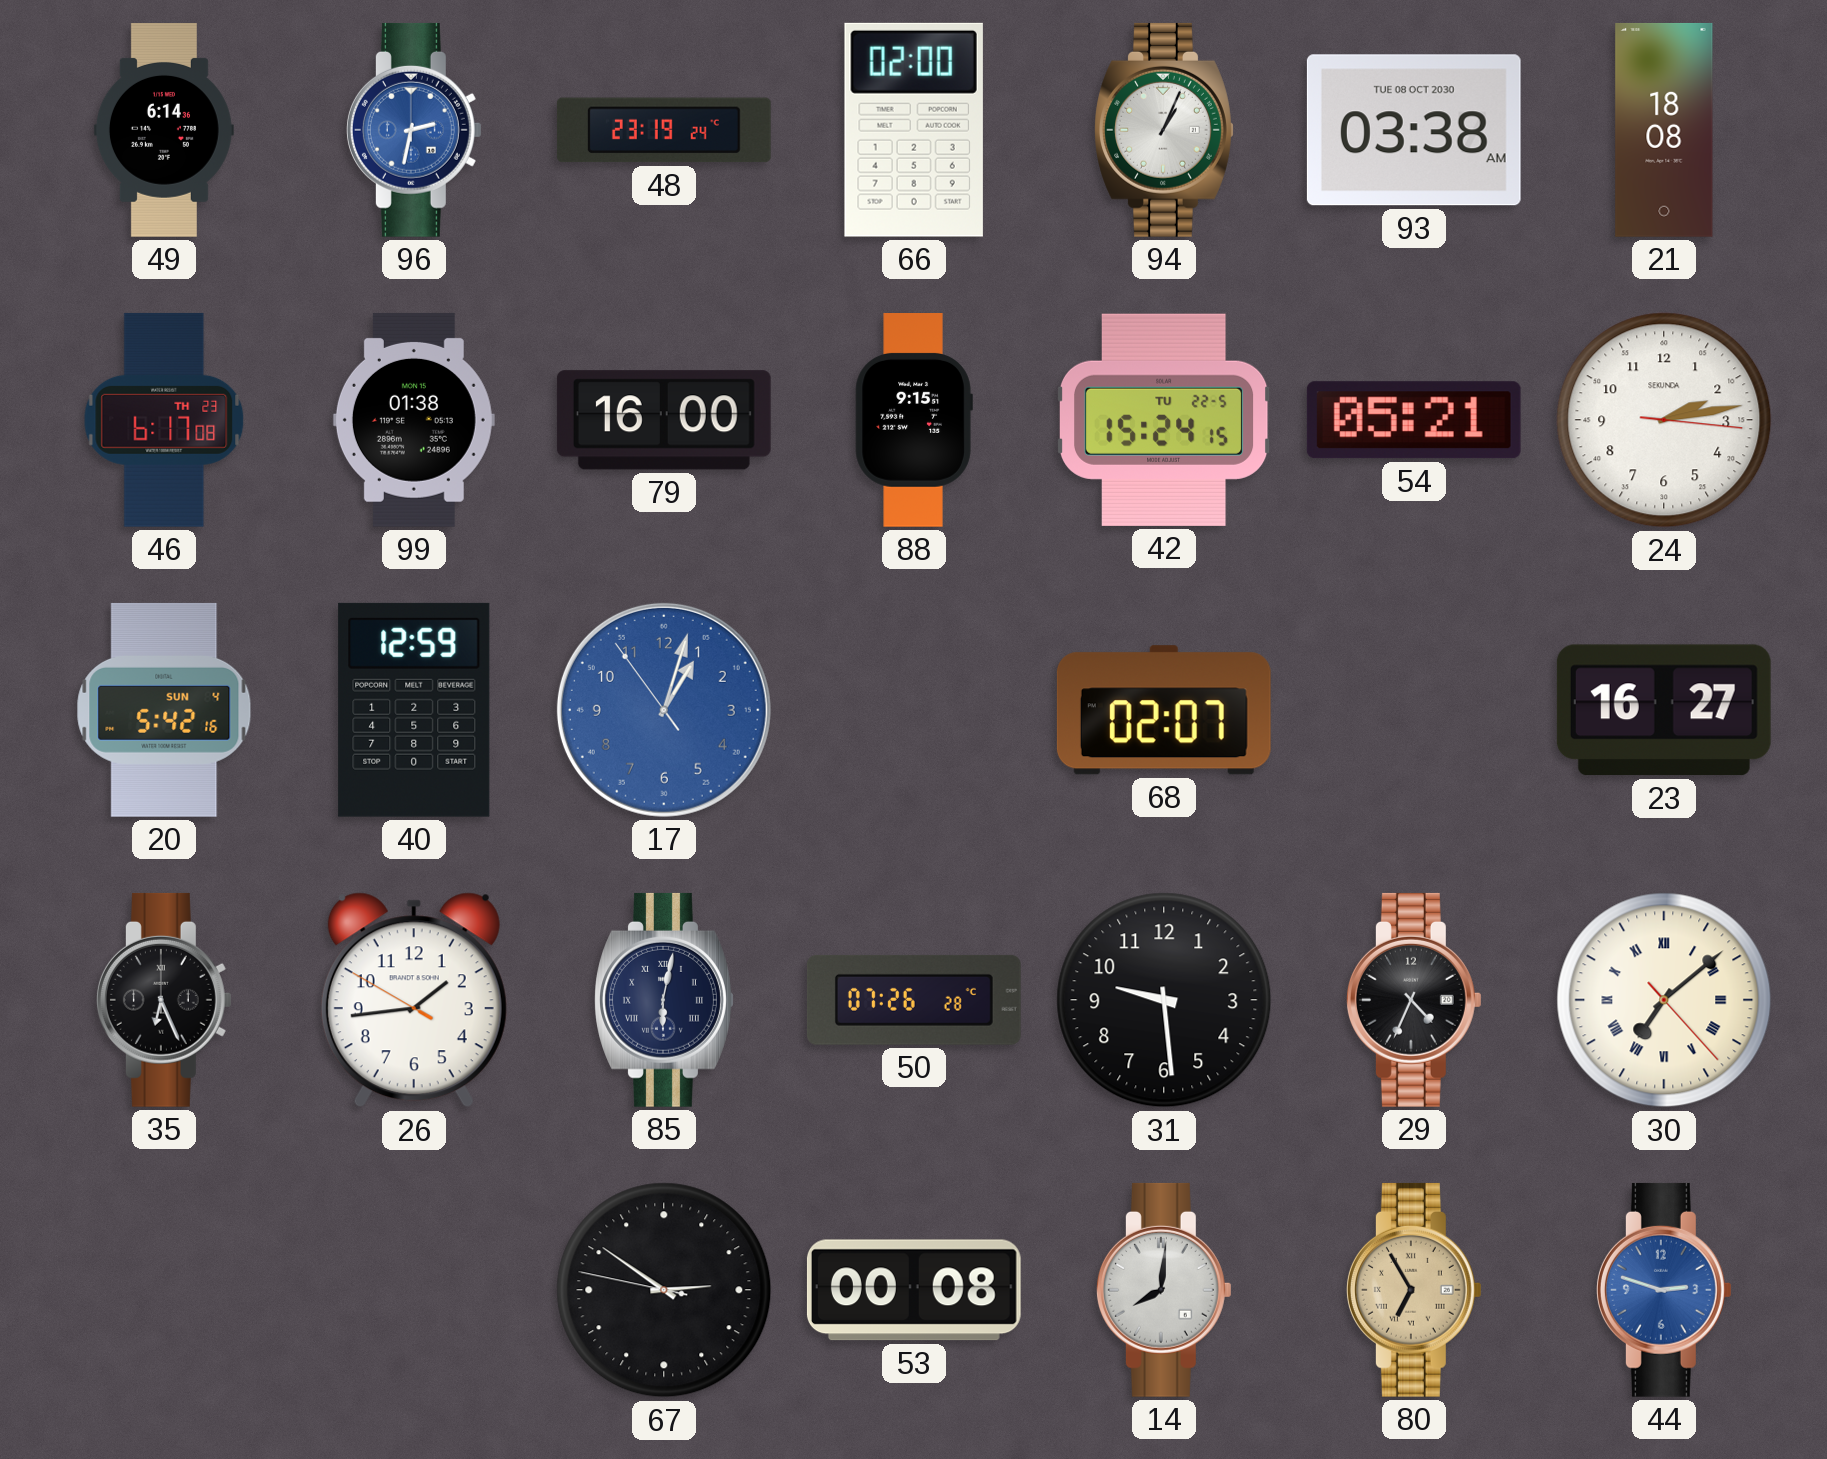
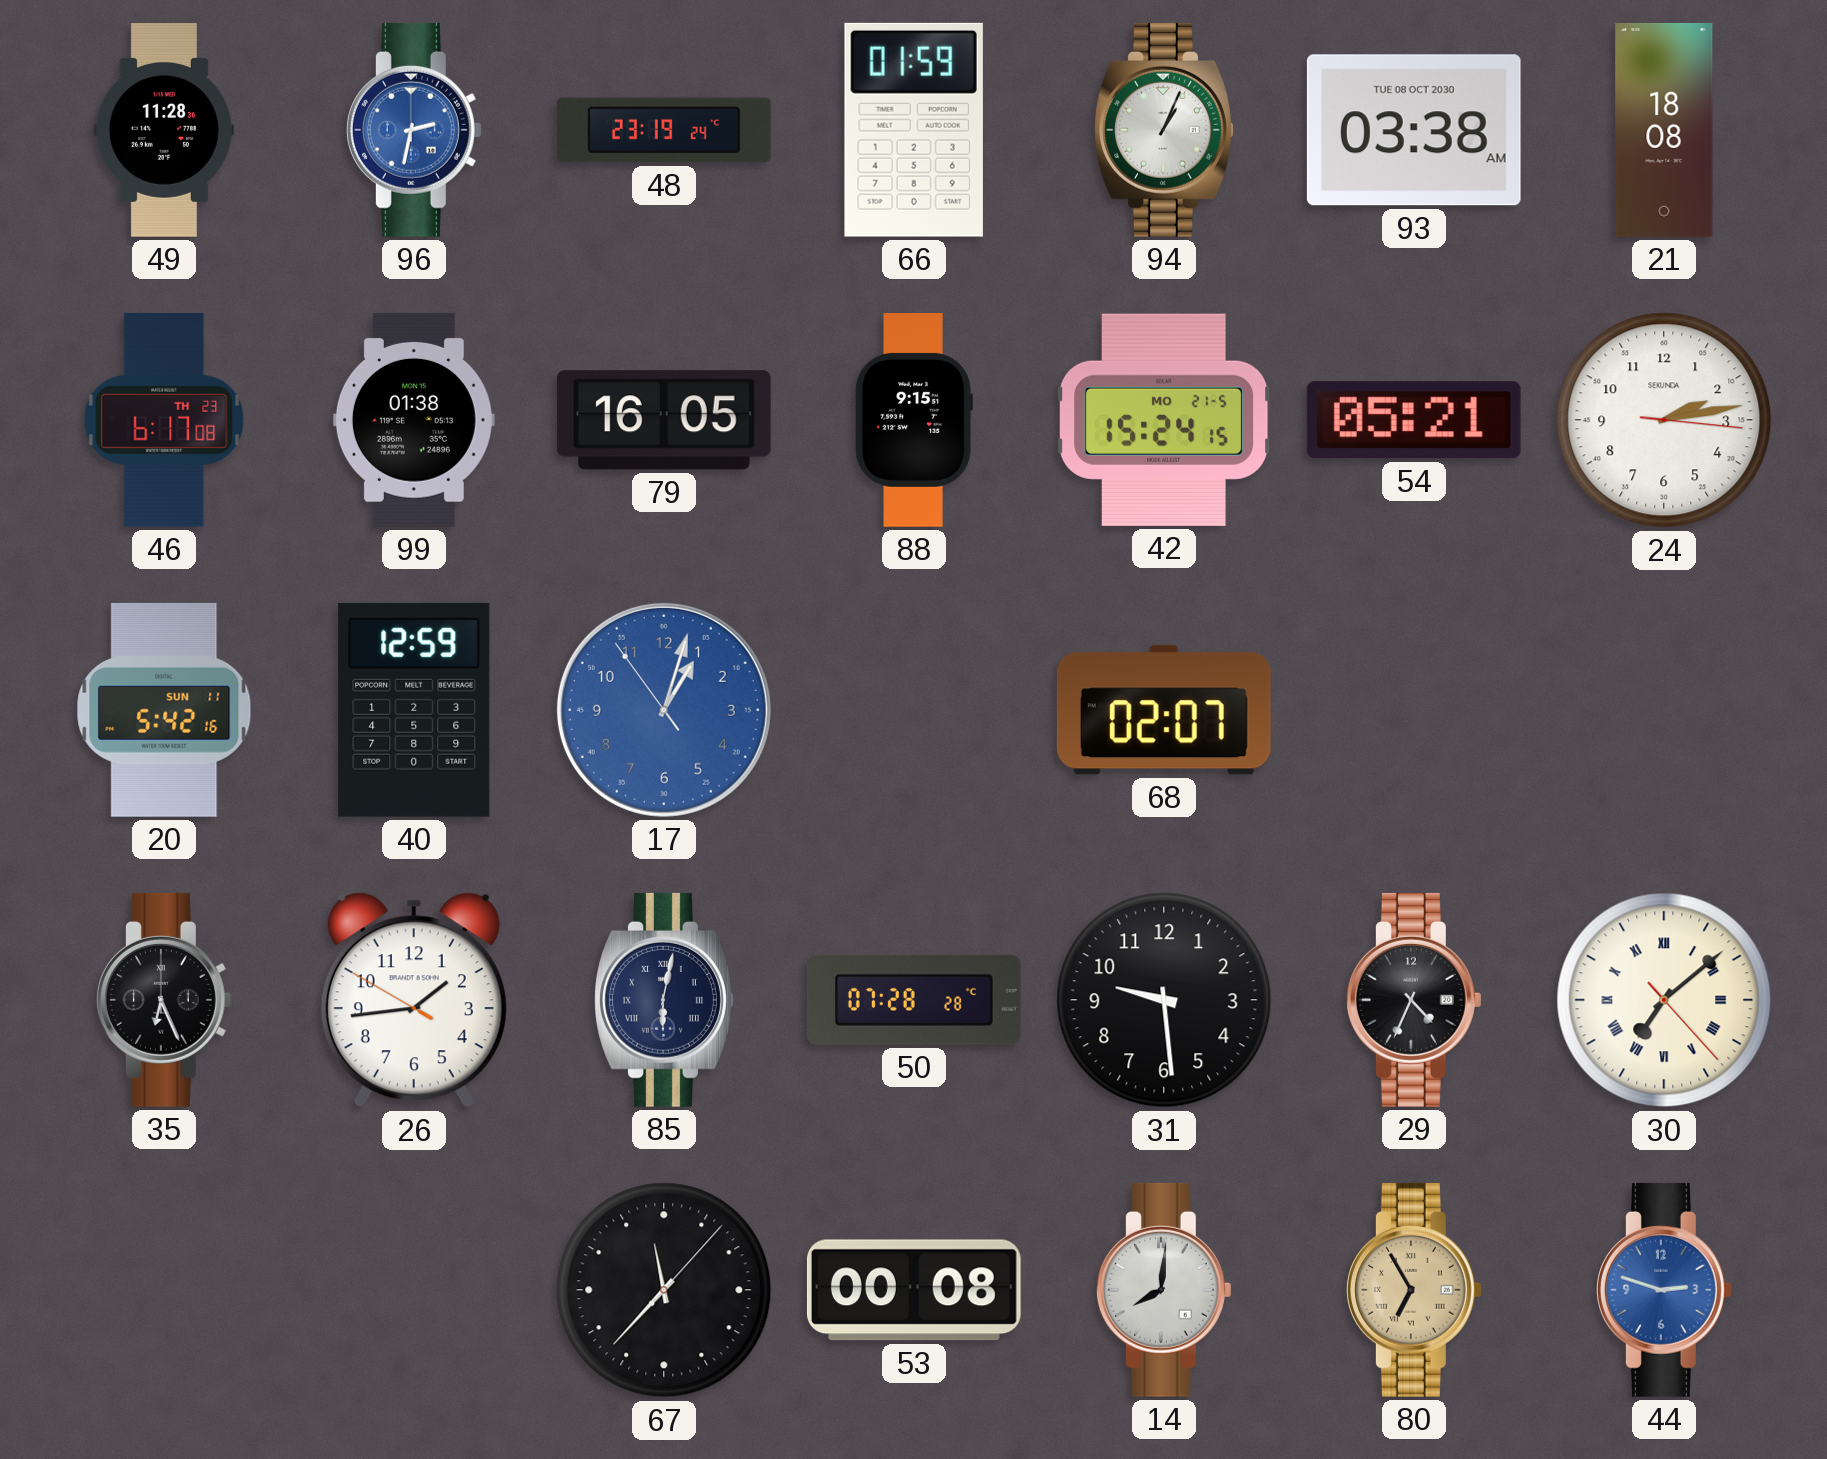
49: 6:14 -> 11:28 (164, 131)
66: 02:00 -> 01:59 (914, 130)
79: 16:00 -> 16:05 (664, 420)
42 date: TU 22-5 -> MO 21-5 (1164, 420)
20 date: SUN 4 -> SUN 11 (164, 710)
23: 16:27 -> none (1664, 710)
50: 07:26 -> 07:28 (914, 1000)
67: 2:50 -> 11:37 (664, 1290)
